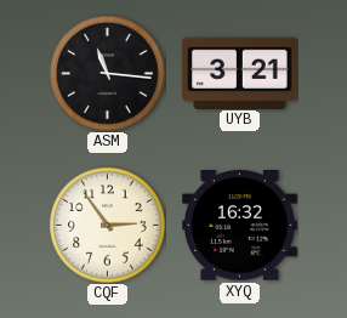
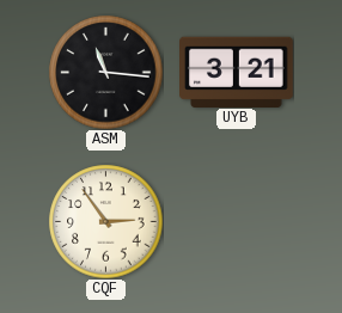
XYQ: 16:32 -> none (240, 226)
